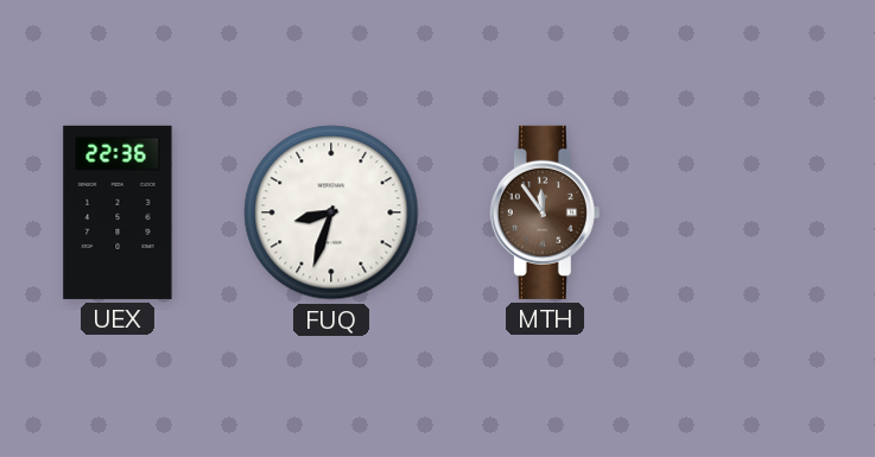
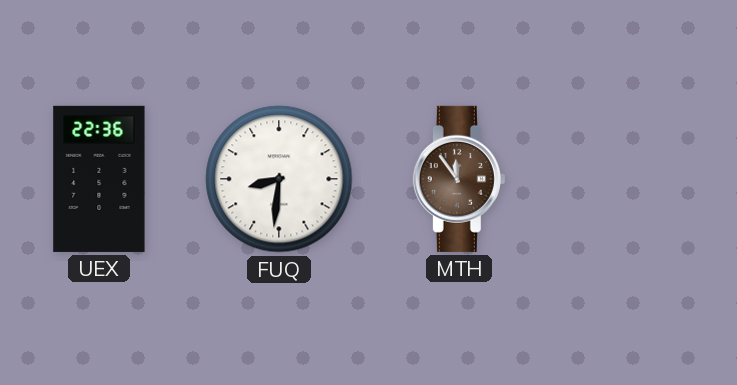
FUQ: 8:33 -> 8:31 (279, 179)
